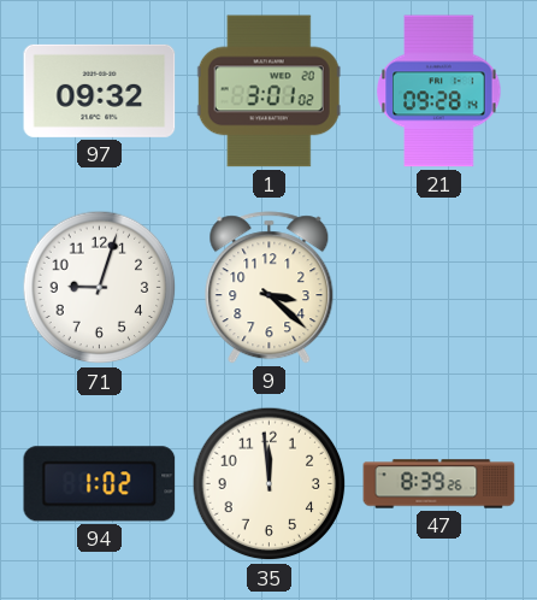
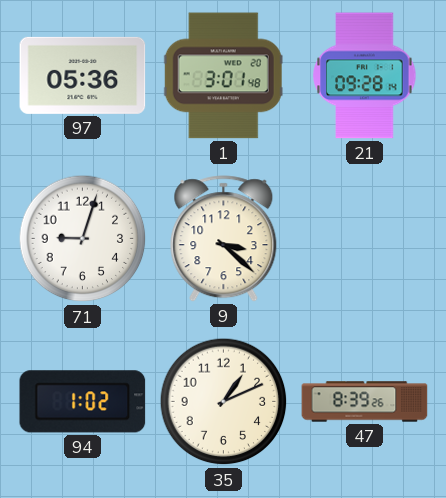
97: 09:32 -> 05:36 (83, 75)
1: 3:01:02 -> 3:01:48 (223, 76)
35: 11:59 -> 1:11 (224, 402)
